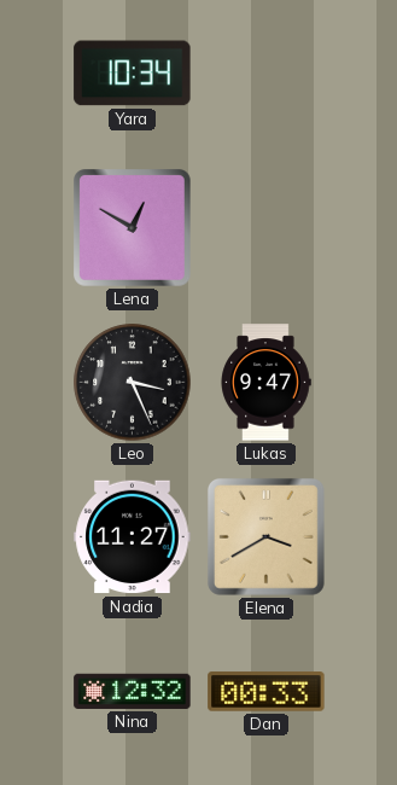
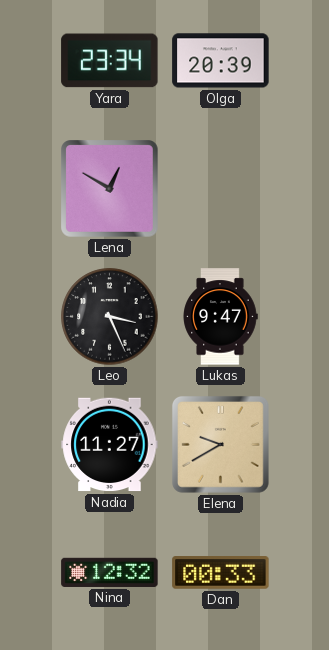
Yara: 10:34 -> 23:34 (110, 61)
Olga: none -> 20:39 (221, 61)
Elena: 3:40 -> 9:40 (220, 444)
